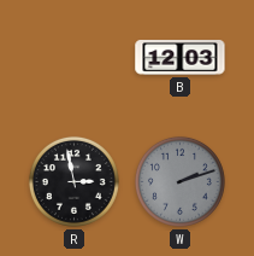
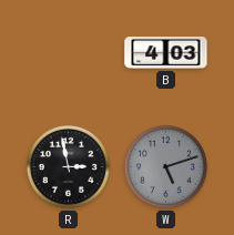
B: 12:03 -> 4:03 (166, 53)
W: 2:12 -> 5:12 (165, 166)
